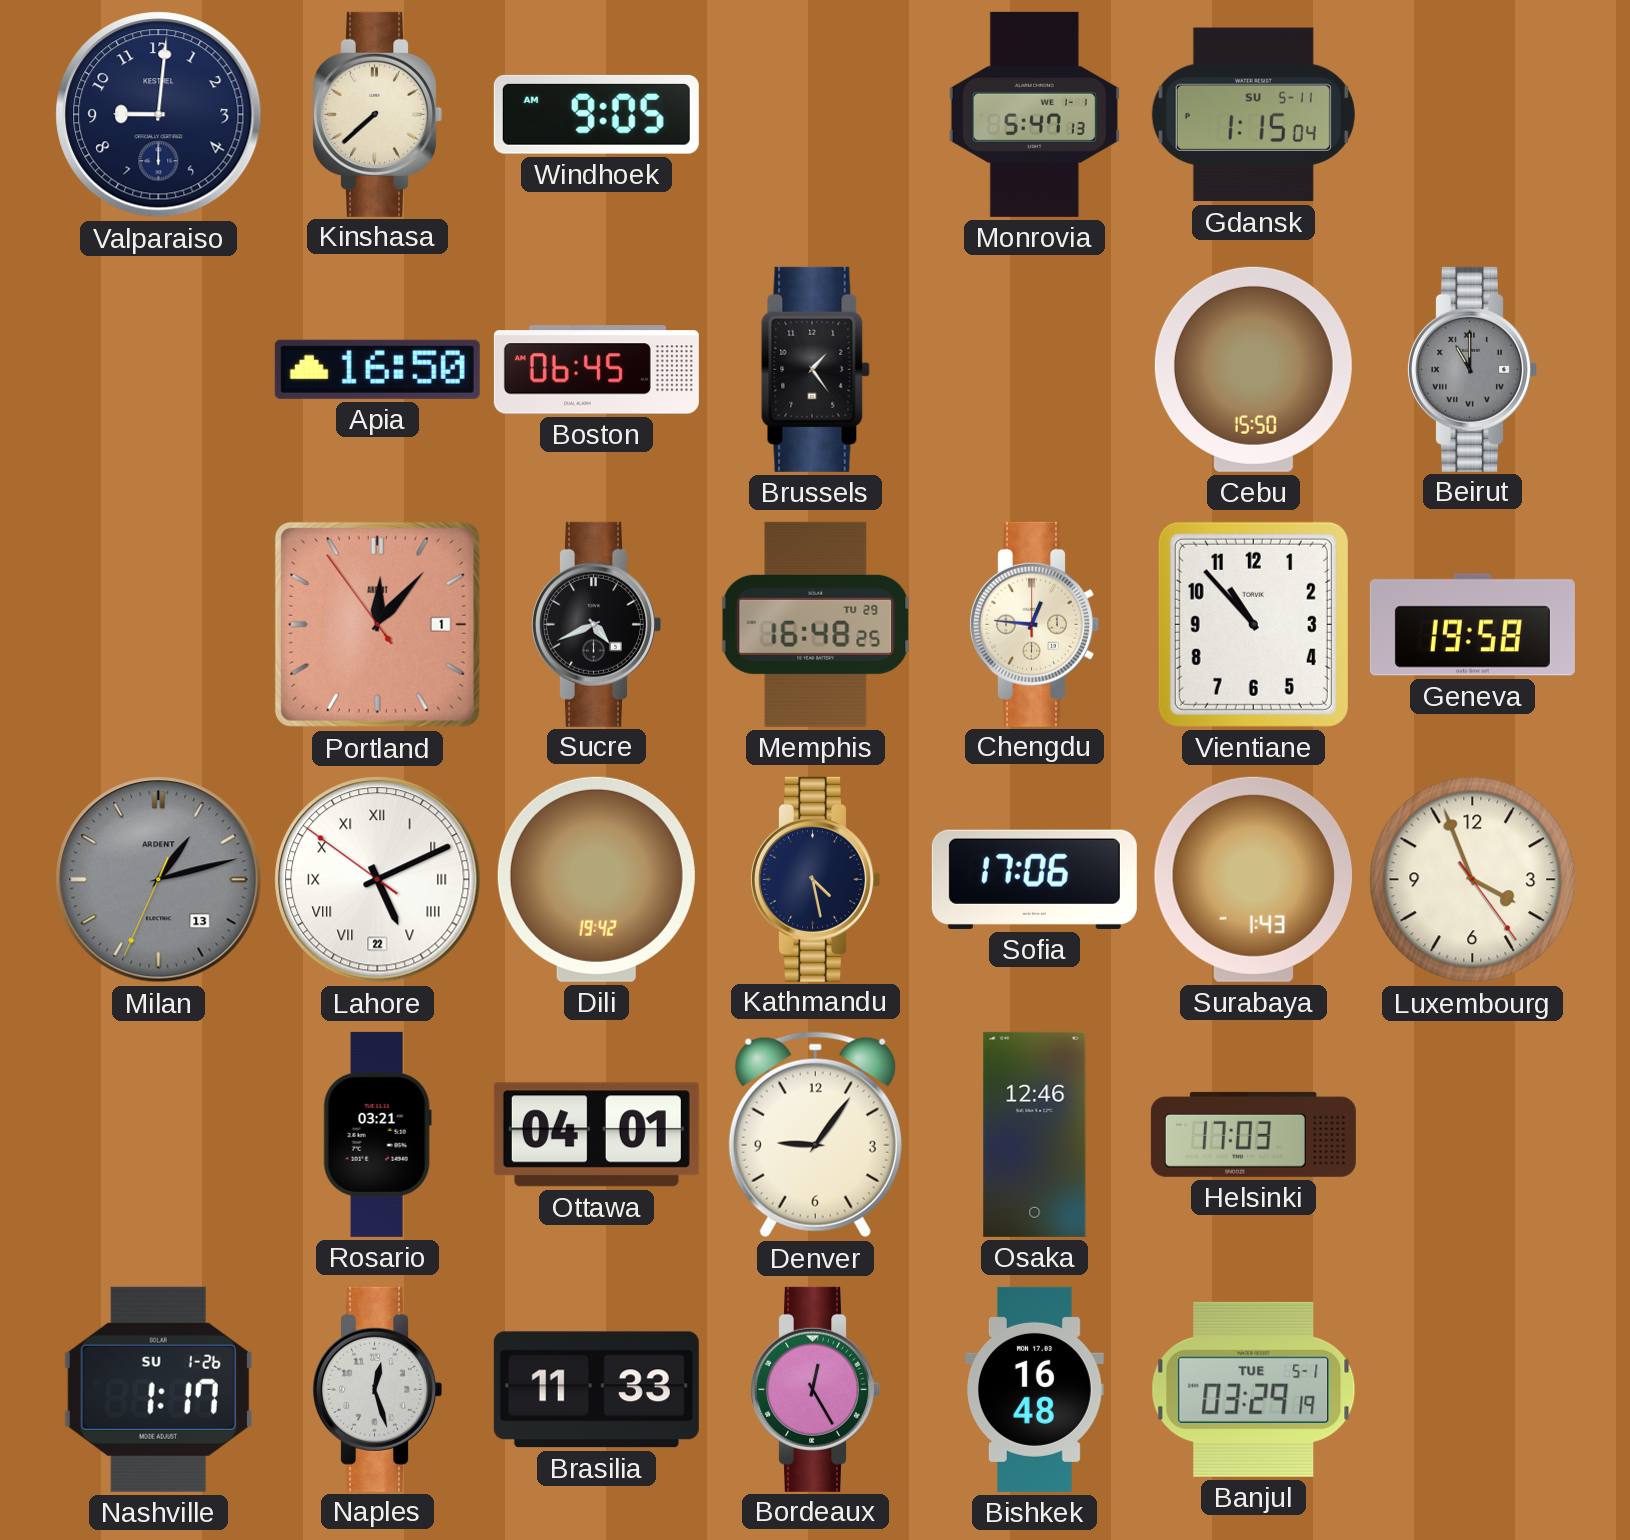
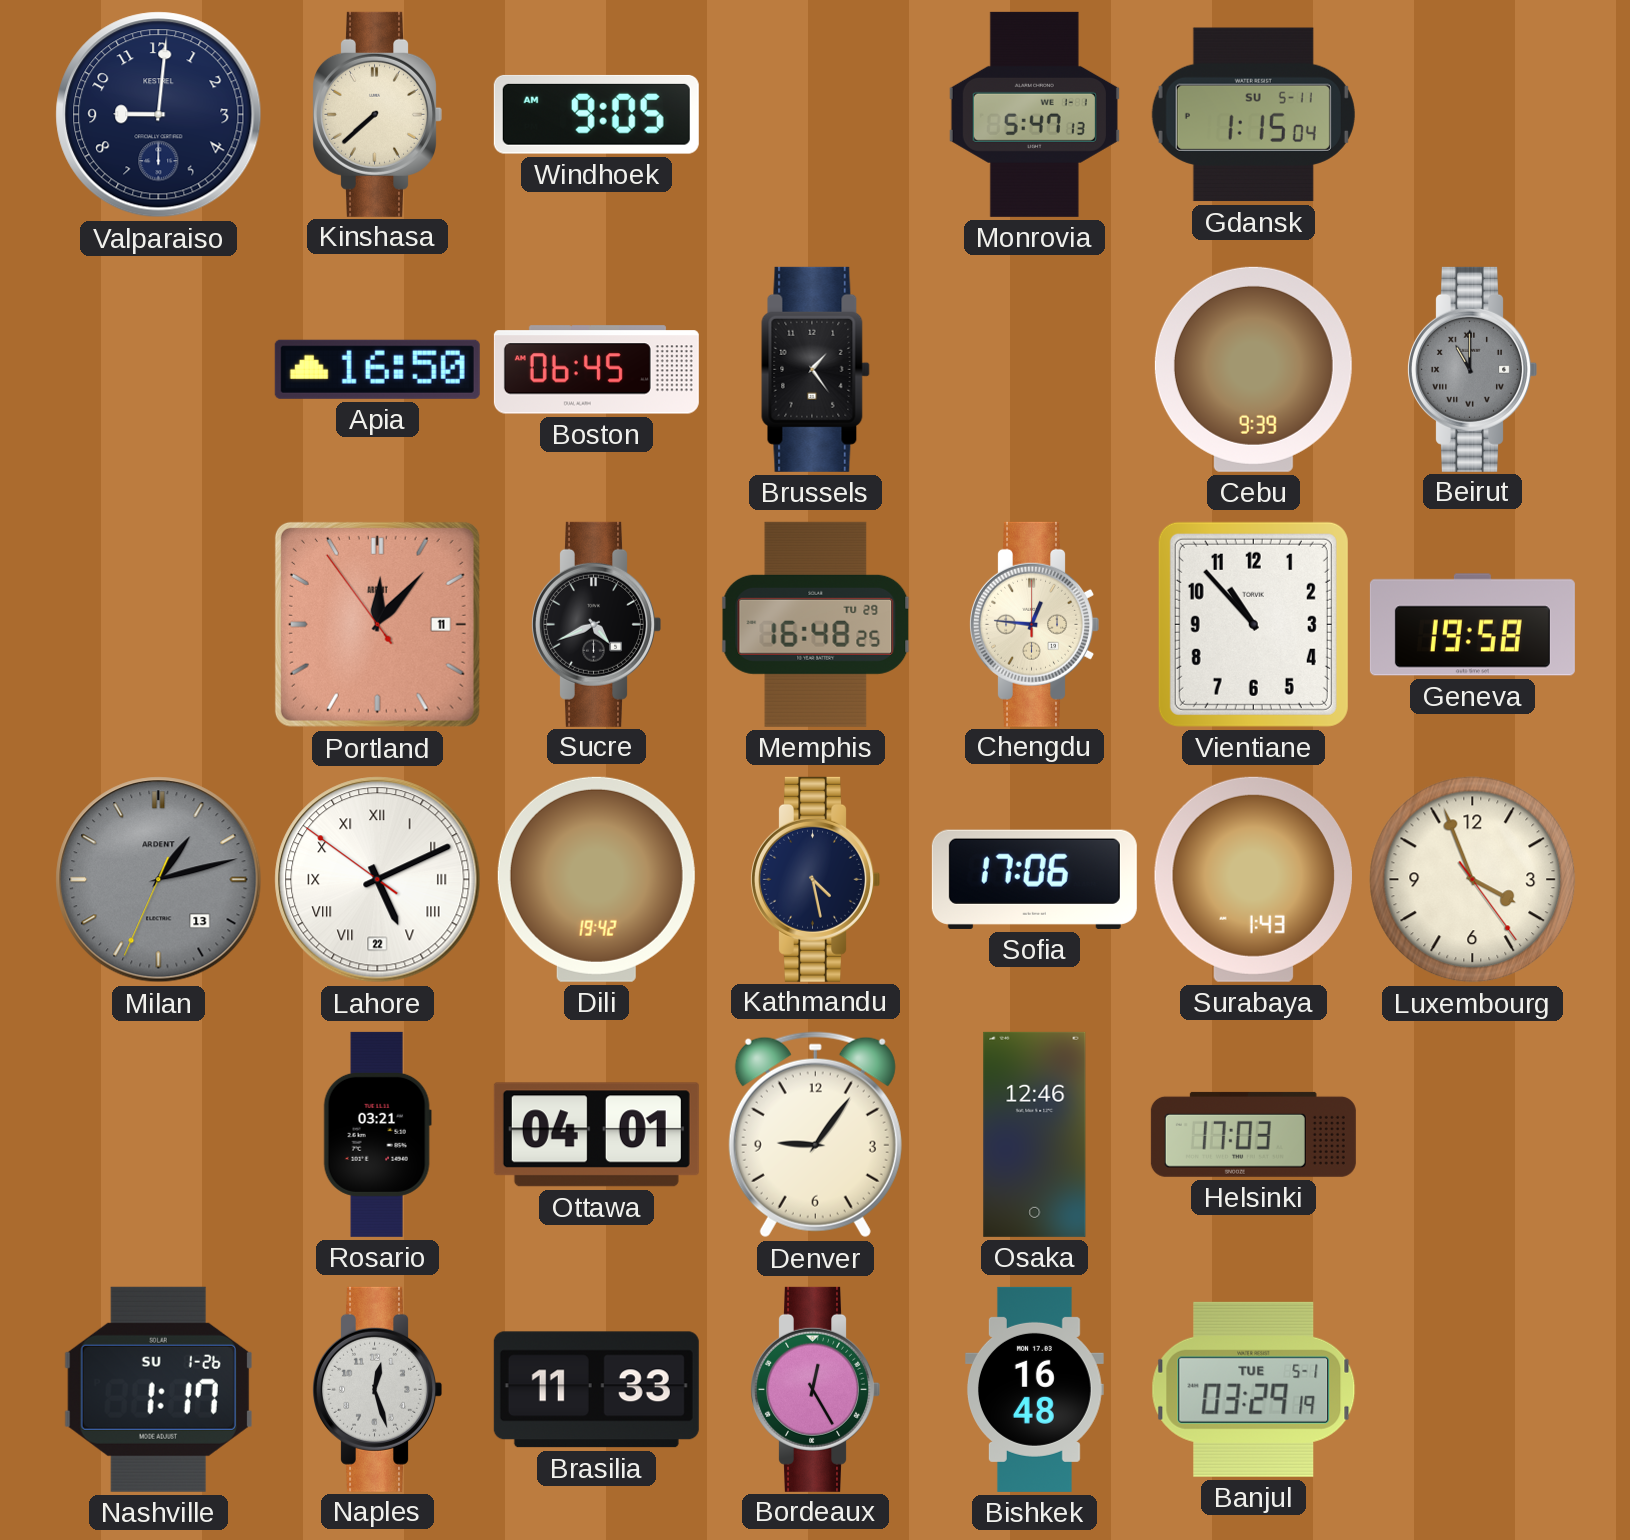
Cebu: 15:50 -> 9:39 (1253, 369)
Portland date: 1 -> 11 (377, 624)
